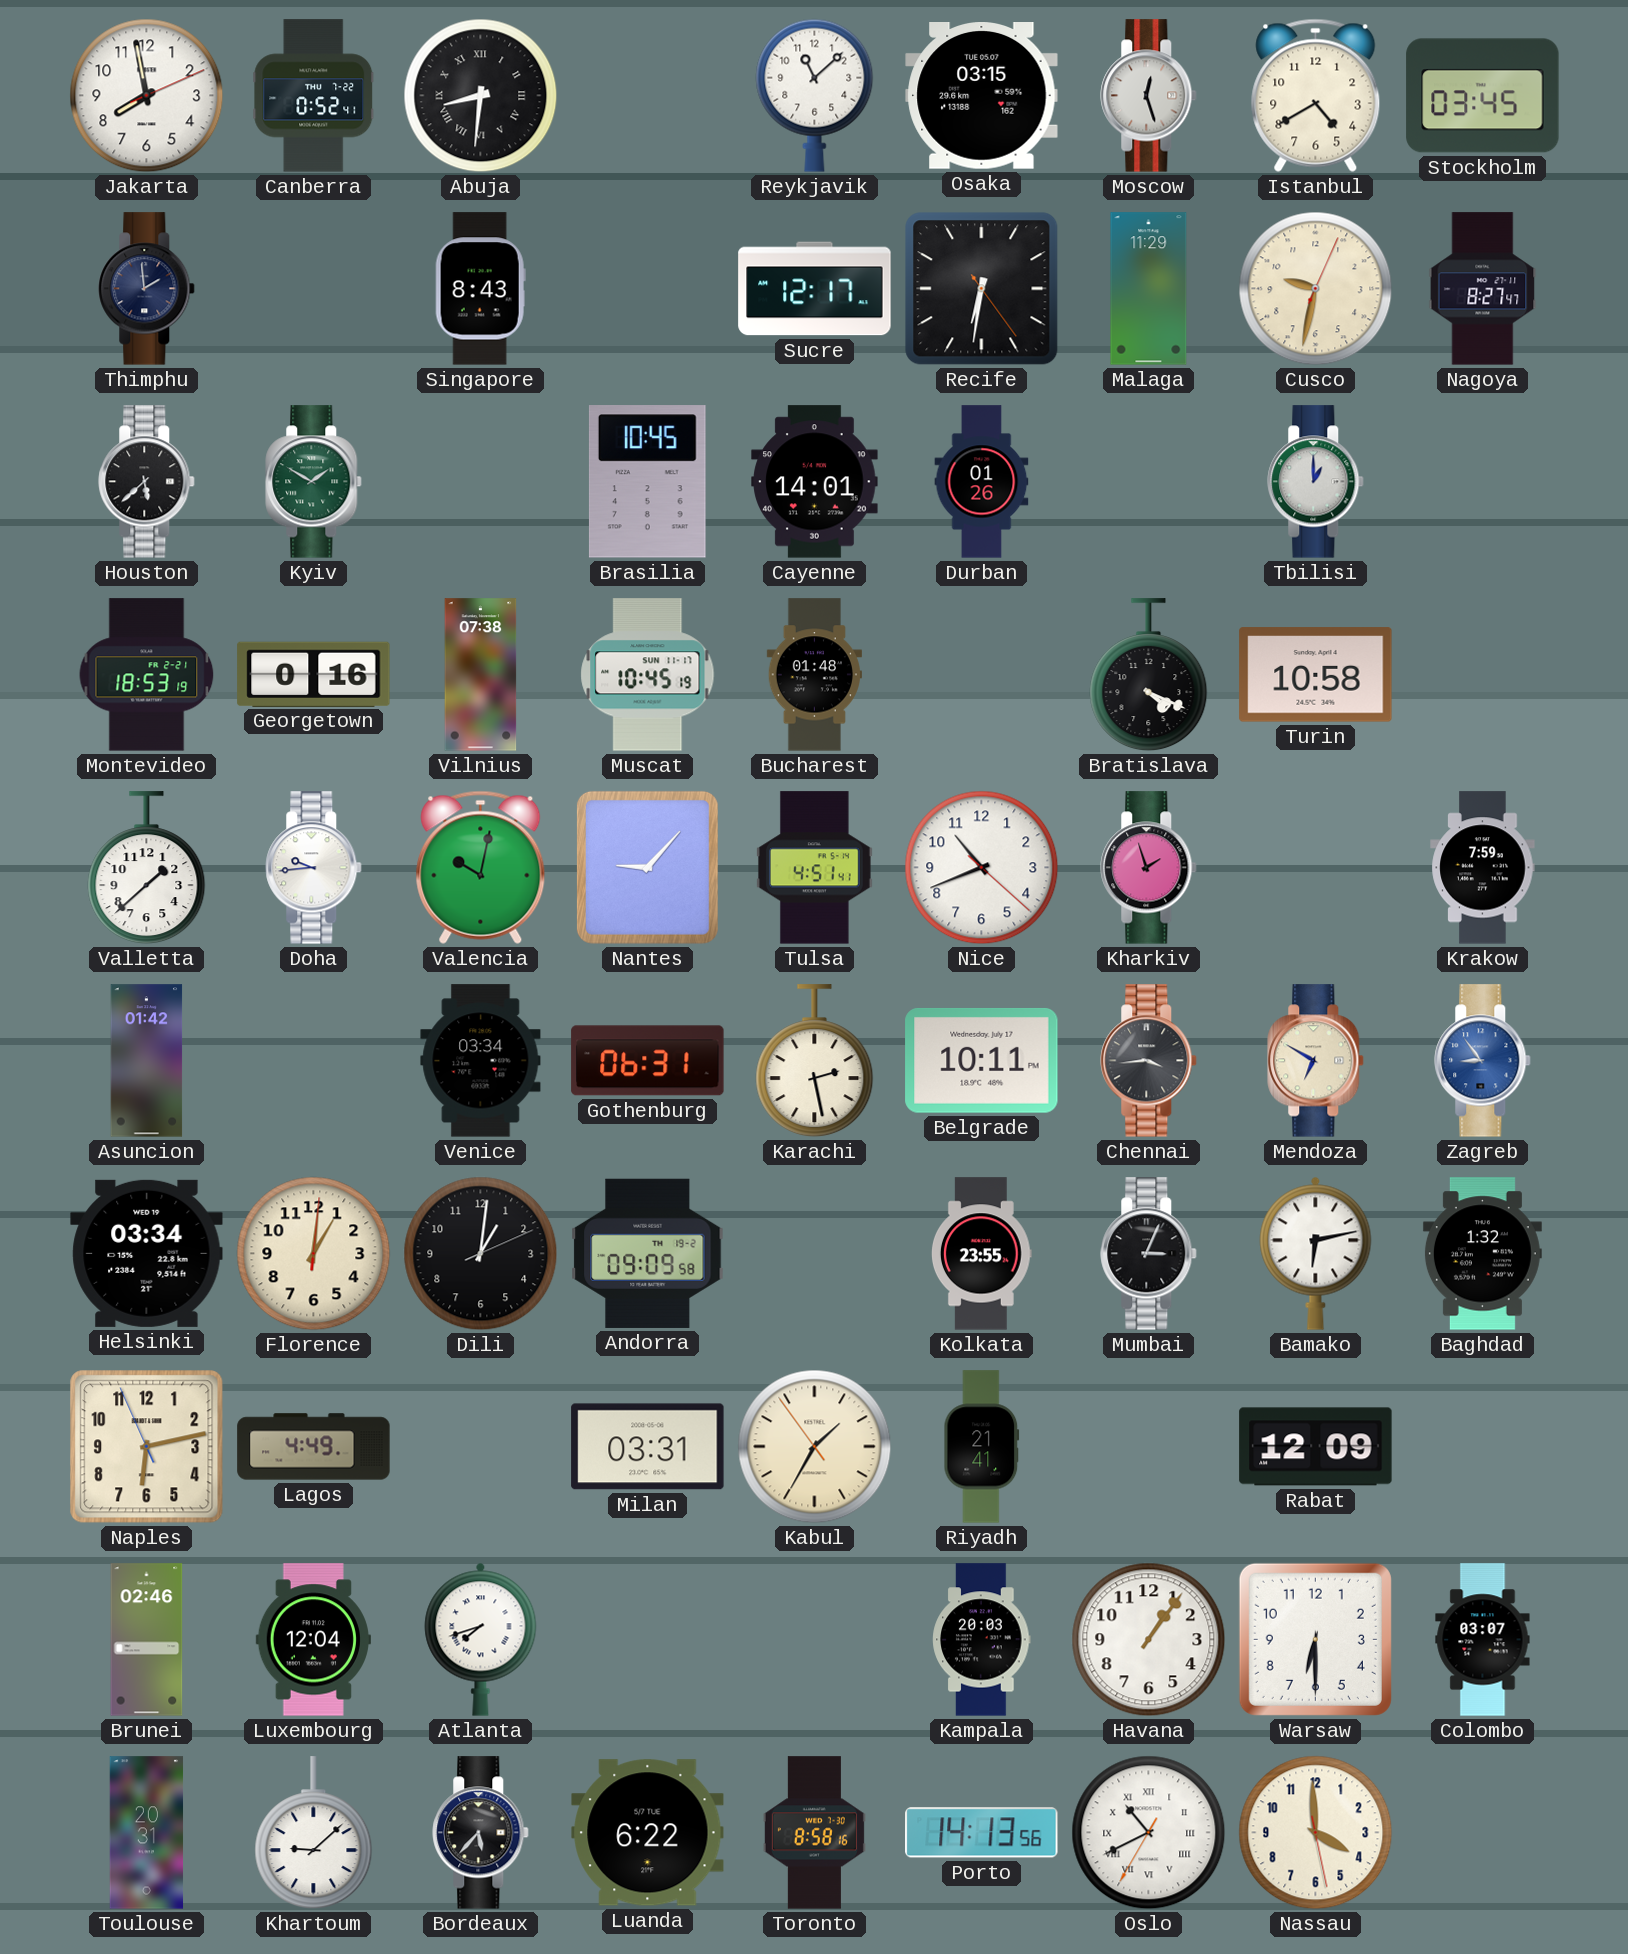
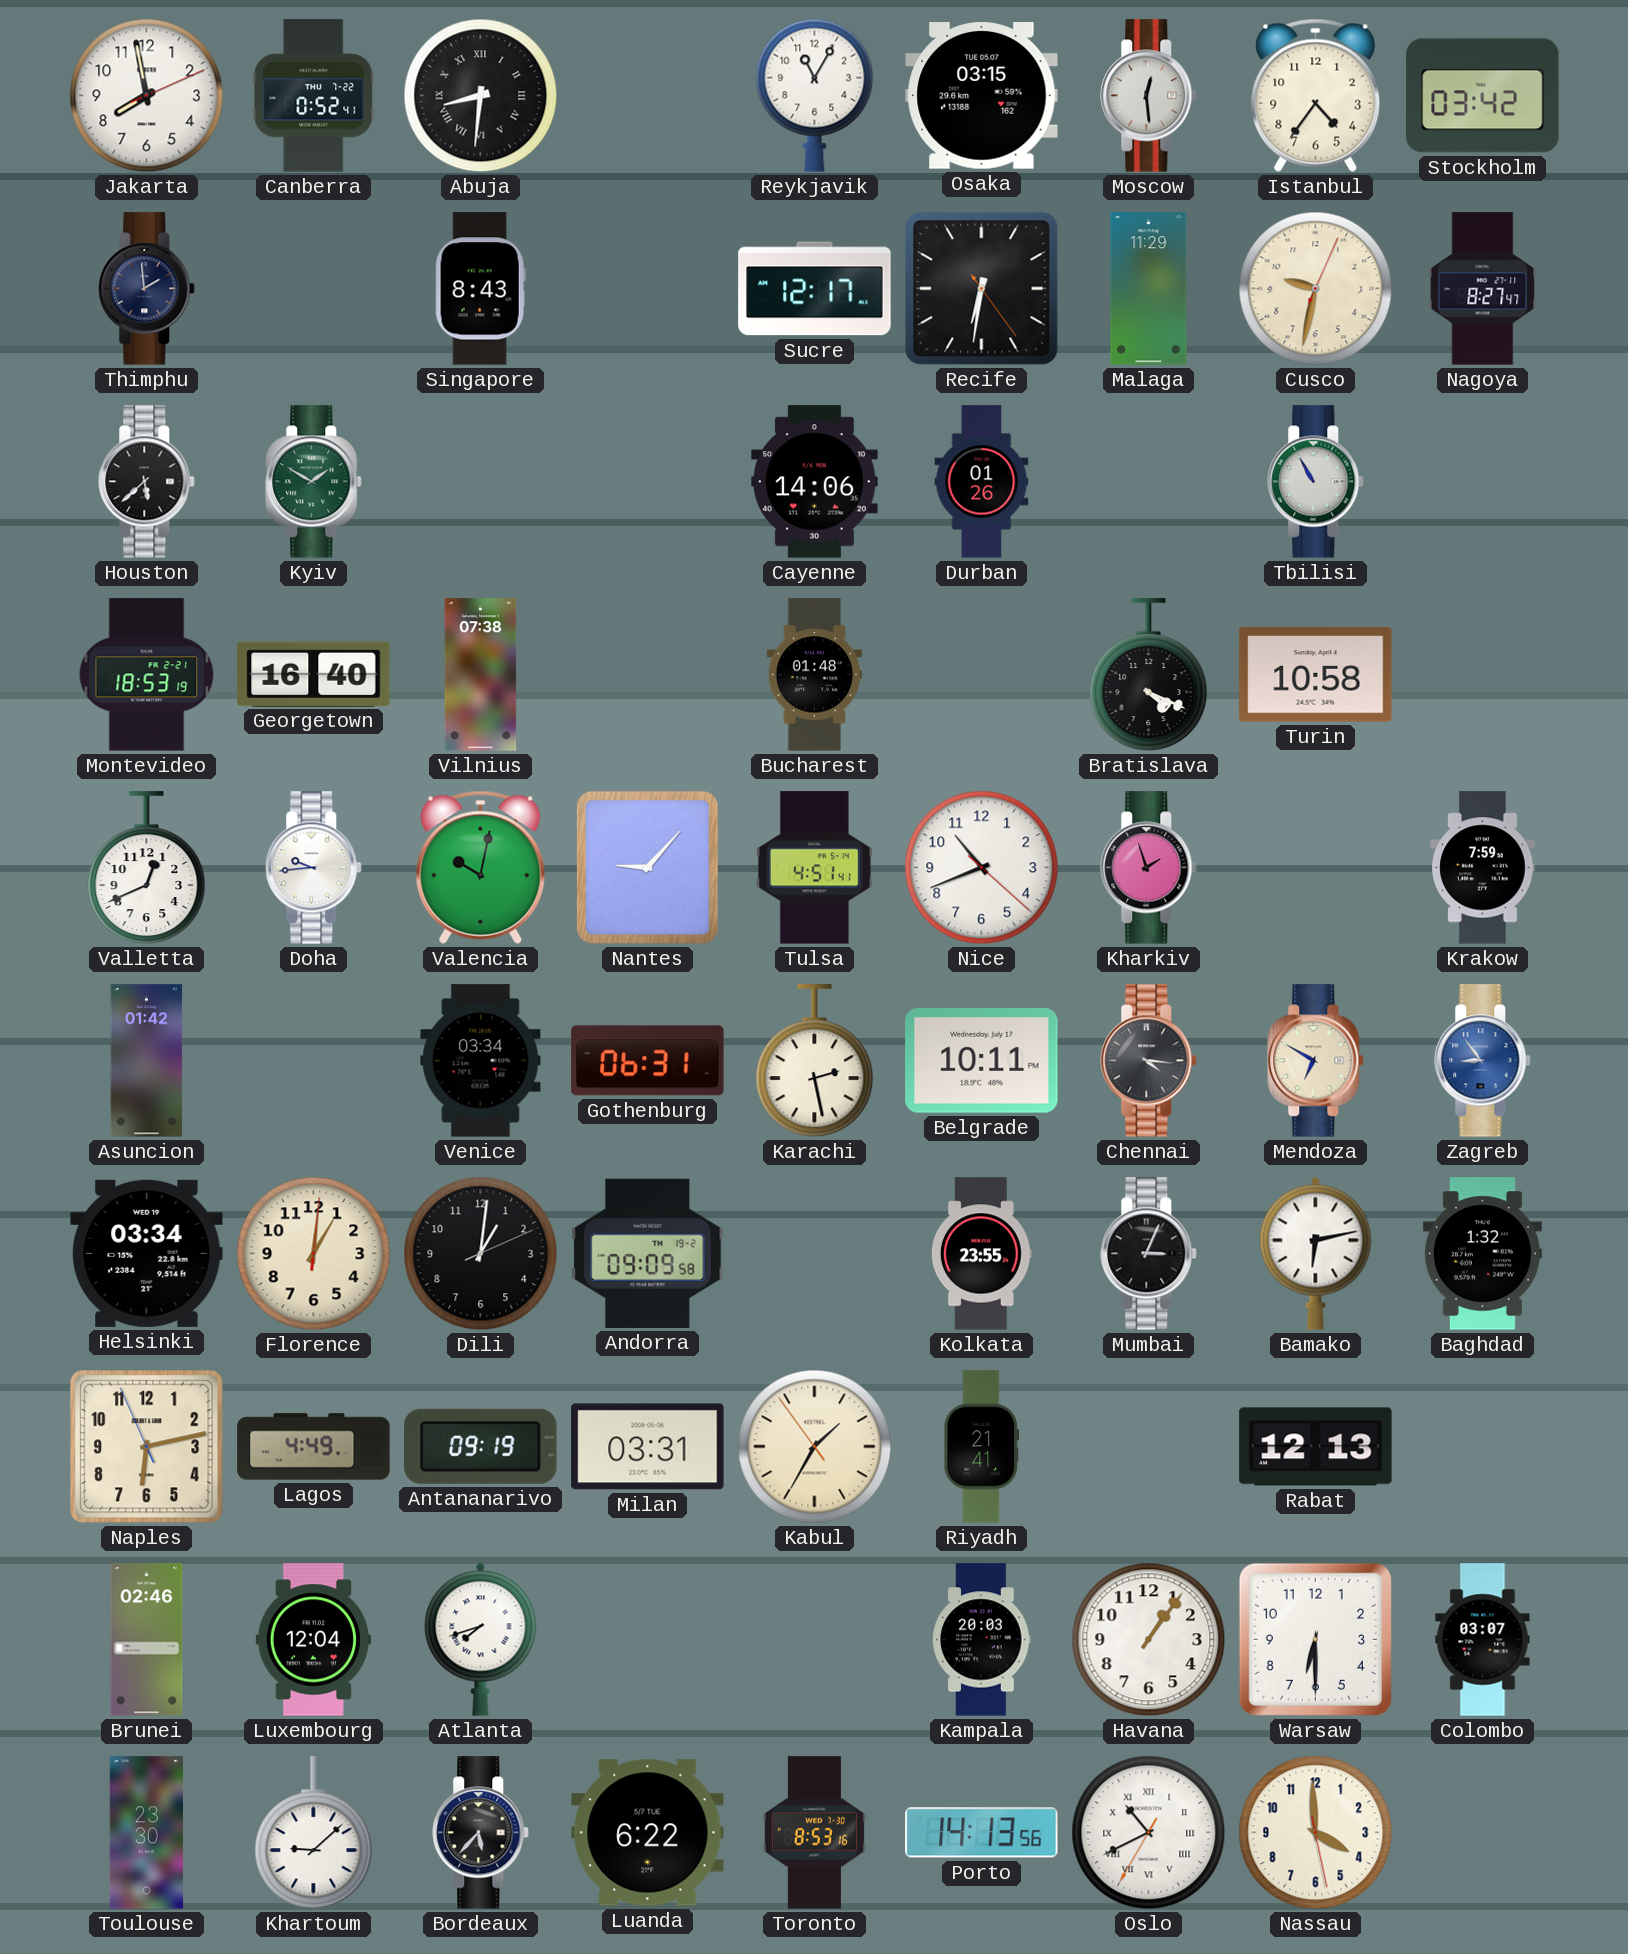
Reykjavik: 11:08 -> 11:05 (815, 95)
Moscow: 12:27 -> 12:29 (1149, 96)
Istanbul: 4:40 -> 4:36 (1316, 95)
Stockholm: 03:45 -> 03:42 (1483, 96)
Brasilia: 10:45 -> none (647, 482)
Cayenne: 14:01 -> 14:06 (815, 482)
Tbilisi: 1:00 -> 10:55 (1316, 482)
Georgetown: 0:16 -> 16:40 (314, 674)
Muscat: 10:45 -> none (648, 675)
Valletta: 1:38 -> 12:41 (147, 868)
Chennai: 3:44 -> 4:16 (1149, 1061)
Antananarivo: none -> 09:19 (481, 1446)
Rabat: 12:09 -> 12:13 (1316, 1447)
Toulouse: 20:31 -> 23:30 (147, 1833)
Toronto: 8:58 -> 8:53 (814, 1833)
